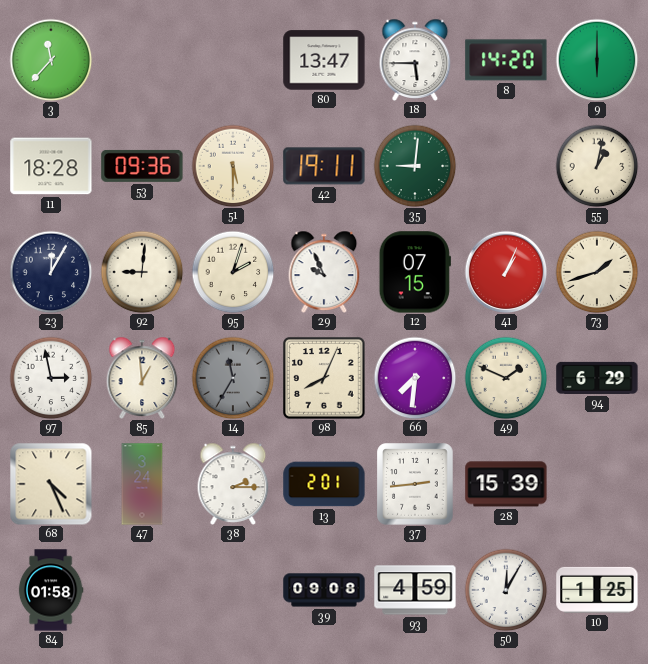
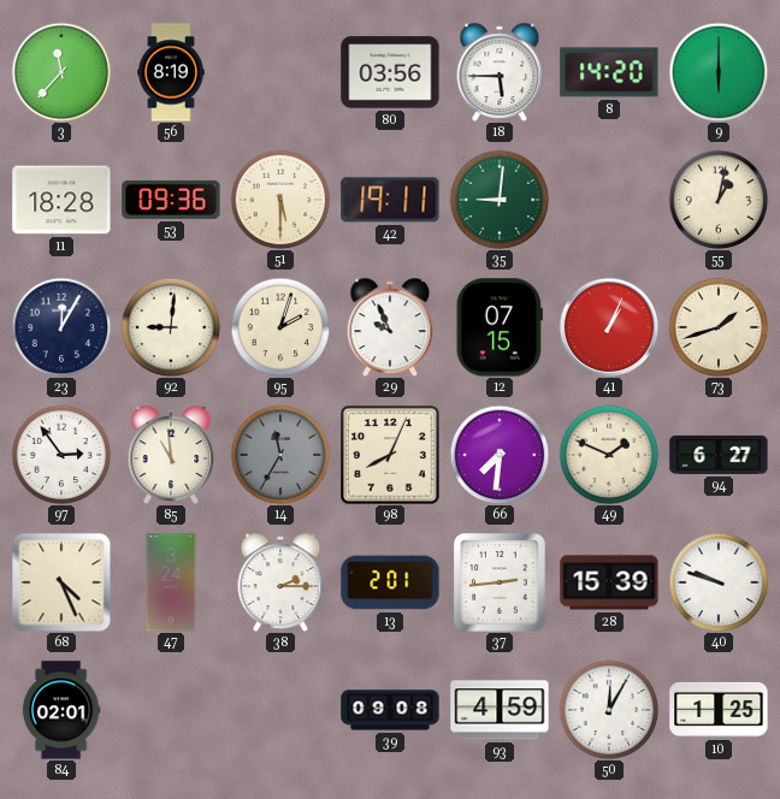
56: none -> 8:19 (171, 72)
80: 13:47 -> 03:56 (390, 72)
97: 2:58 -> 2:54 (61, 455)
85: 12:59 -> 10:59 (171, 455)
94: 6:29 -> 6:27 (719, 455)
40: none -> 9:48 (719, 582)
84: 01:58 -> 02:01 (61, 710)
